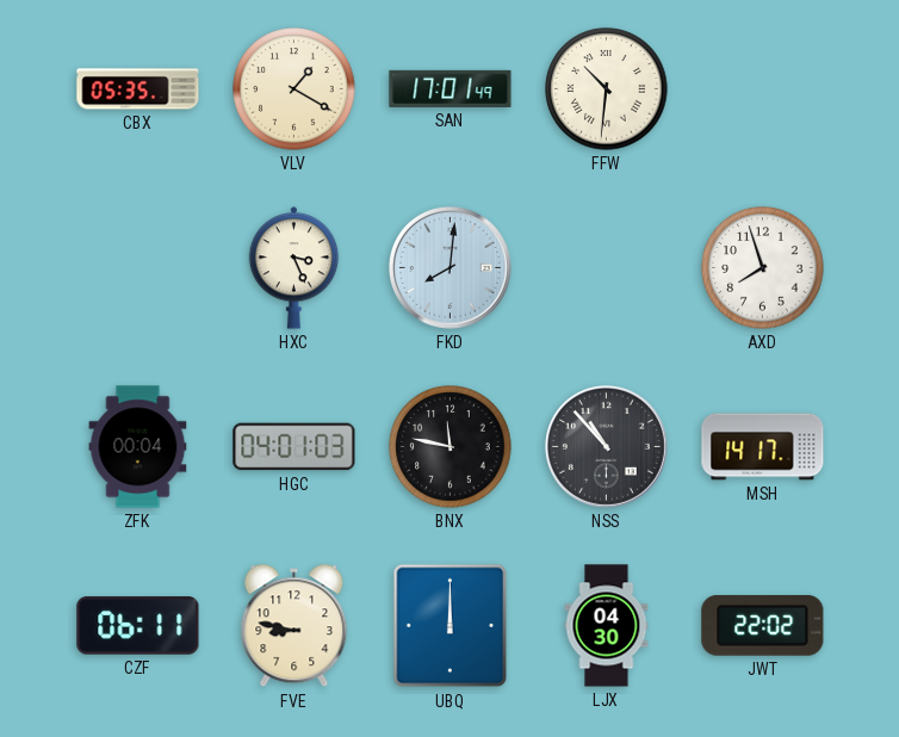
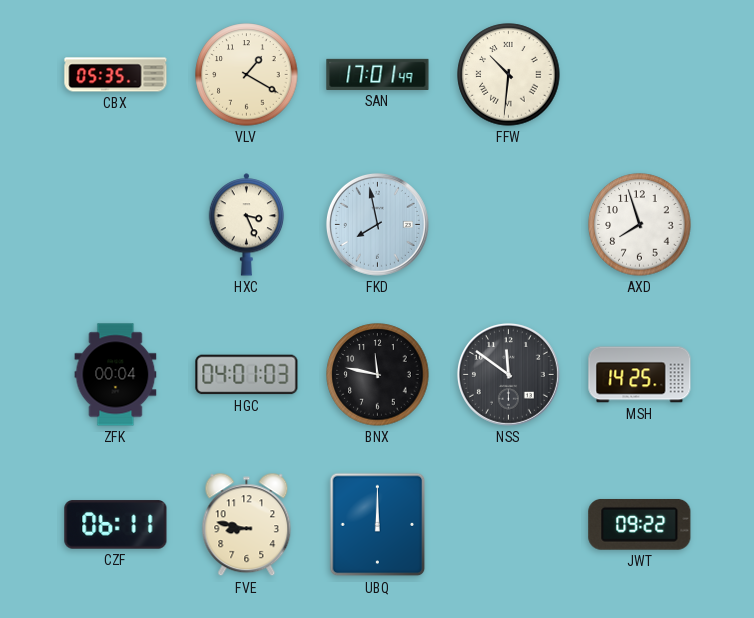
FKD: 8:01 -> 7:58 (377, 224)
NSS: 10:53 -> 11:51 (508, 374)
MSH: 14:17 -> 14:25 (640, 375)
LJX: 04:30 -> none (607, 626)
JWT: 22:02 -> 09:22 (640, 524)
